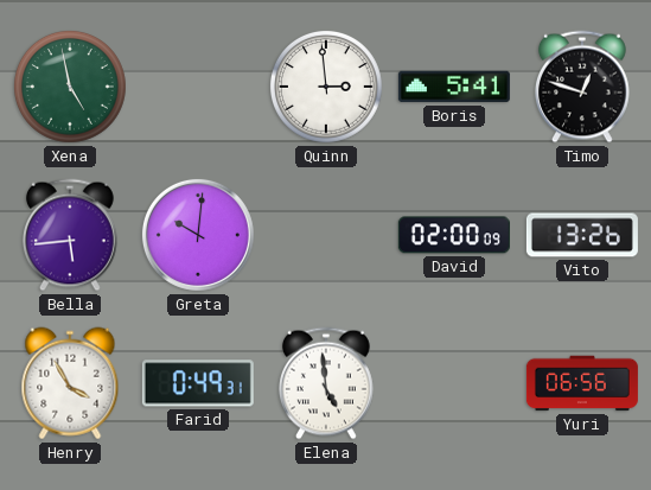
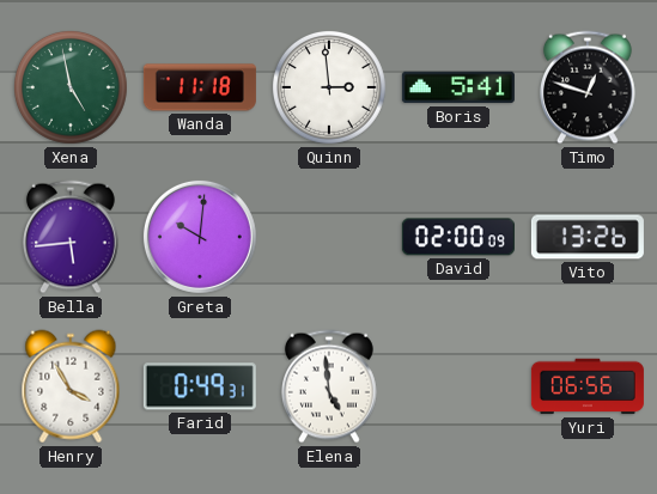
Wanda: none -> 11:18 (200, 87)
